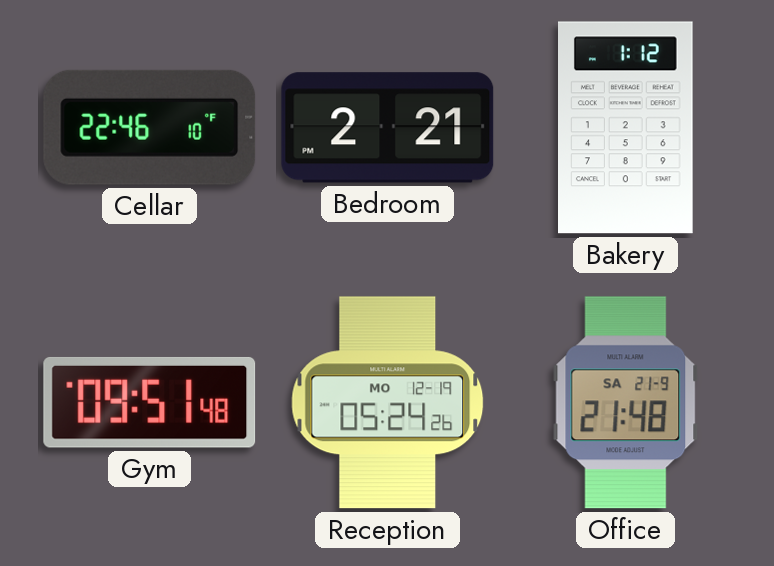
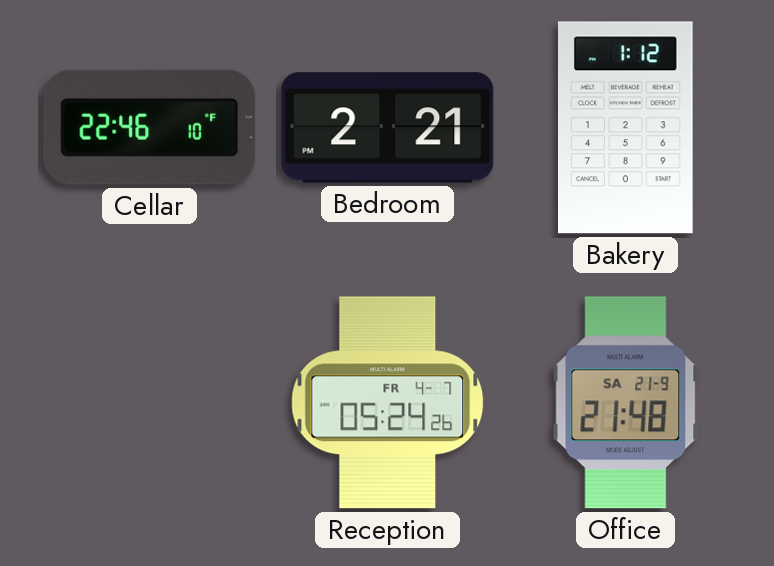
Gym: 09:51 -> none (150, 402)
Reception date: MO 12-19 -> FR 4-7 (388, 403)
